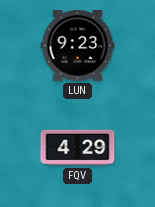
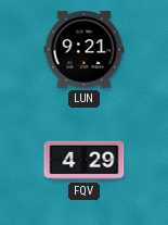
LUN: 9:23 -> 9:21 (85, 50)
